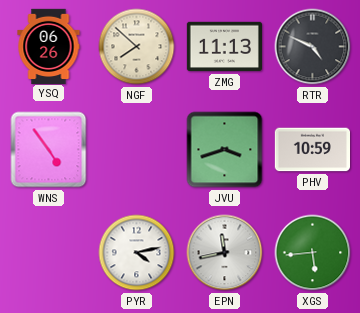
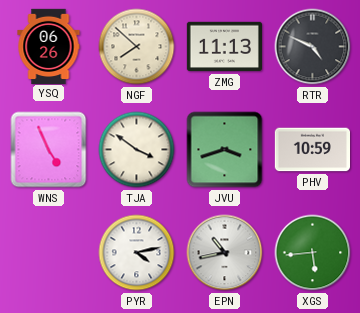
WNS: 4:54 -> 4:56 (49, 150)
TJA: none -> 3:51 (137, 150)
EPN: 11:43 -> 10:43 (225, 253)
